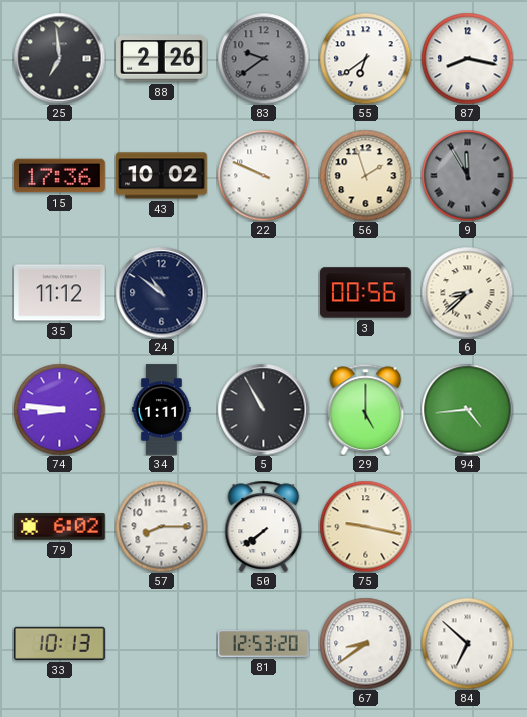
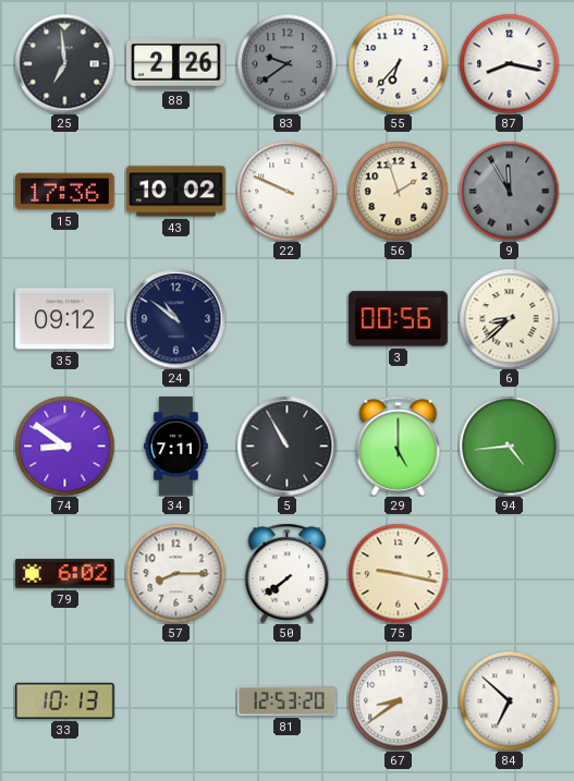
55: 6:39 -> 6:37 (398, 63)
35: 11:12 -> 09:12 (65, 319)
74: 8:46 -> 8:51 (64, 446)
34: 1:11 -> 7:11 (176, 447)
